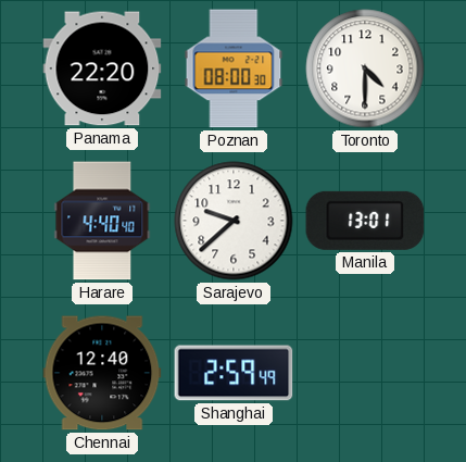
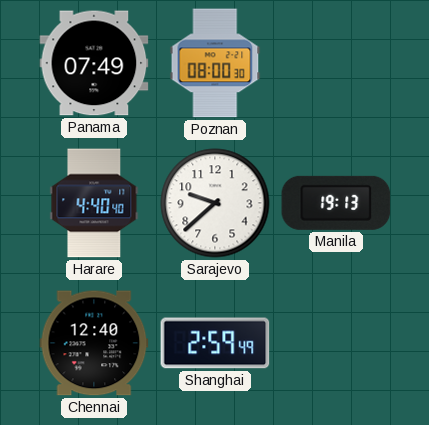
Panama: 22:20 -> 07:49 (94, 63)
Toronto: 4:30 -> none (365, 68)
Manila: 13:01 -> 19:13 (336, 203)
